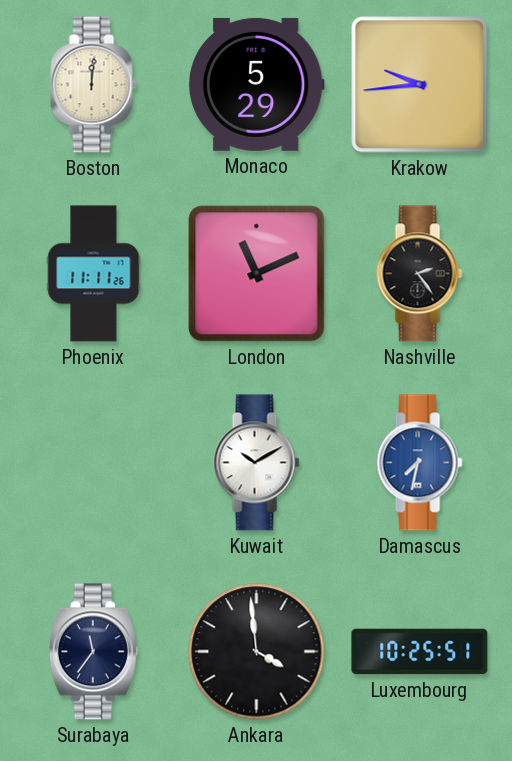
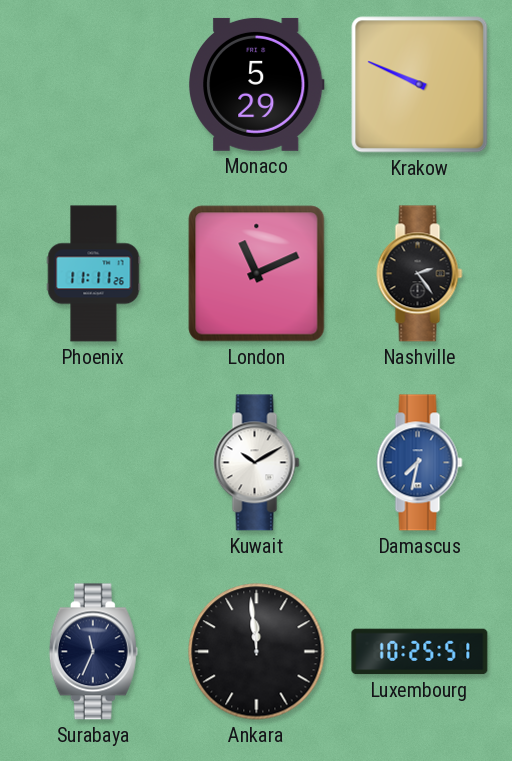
Boston: 12:01 -> none (94, 85)
Krakow: 9:44 -> 9:49 (420, 85)
Surabaya: 11:36 -> 11:34 (93, 652)
Ankara: 3:59 -> 11:59 (257, 652)
